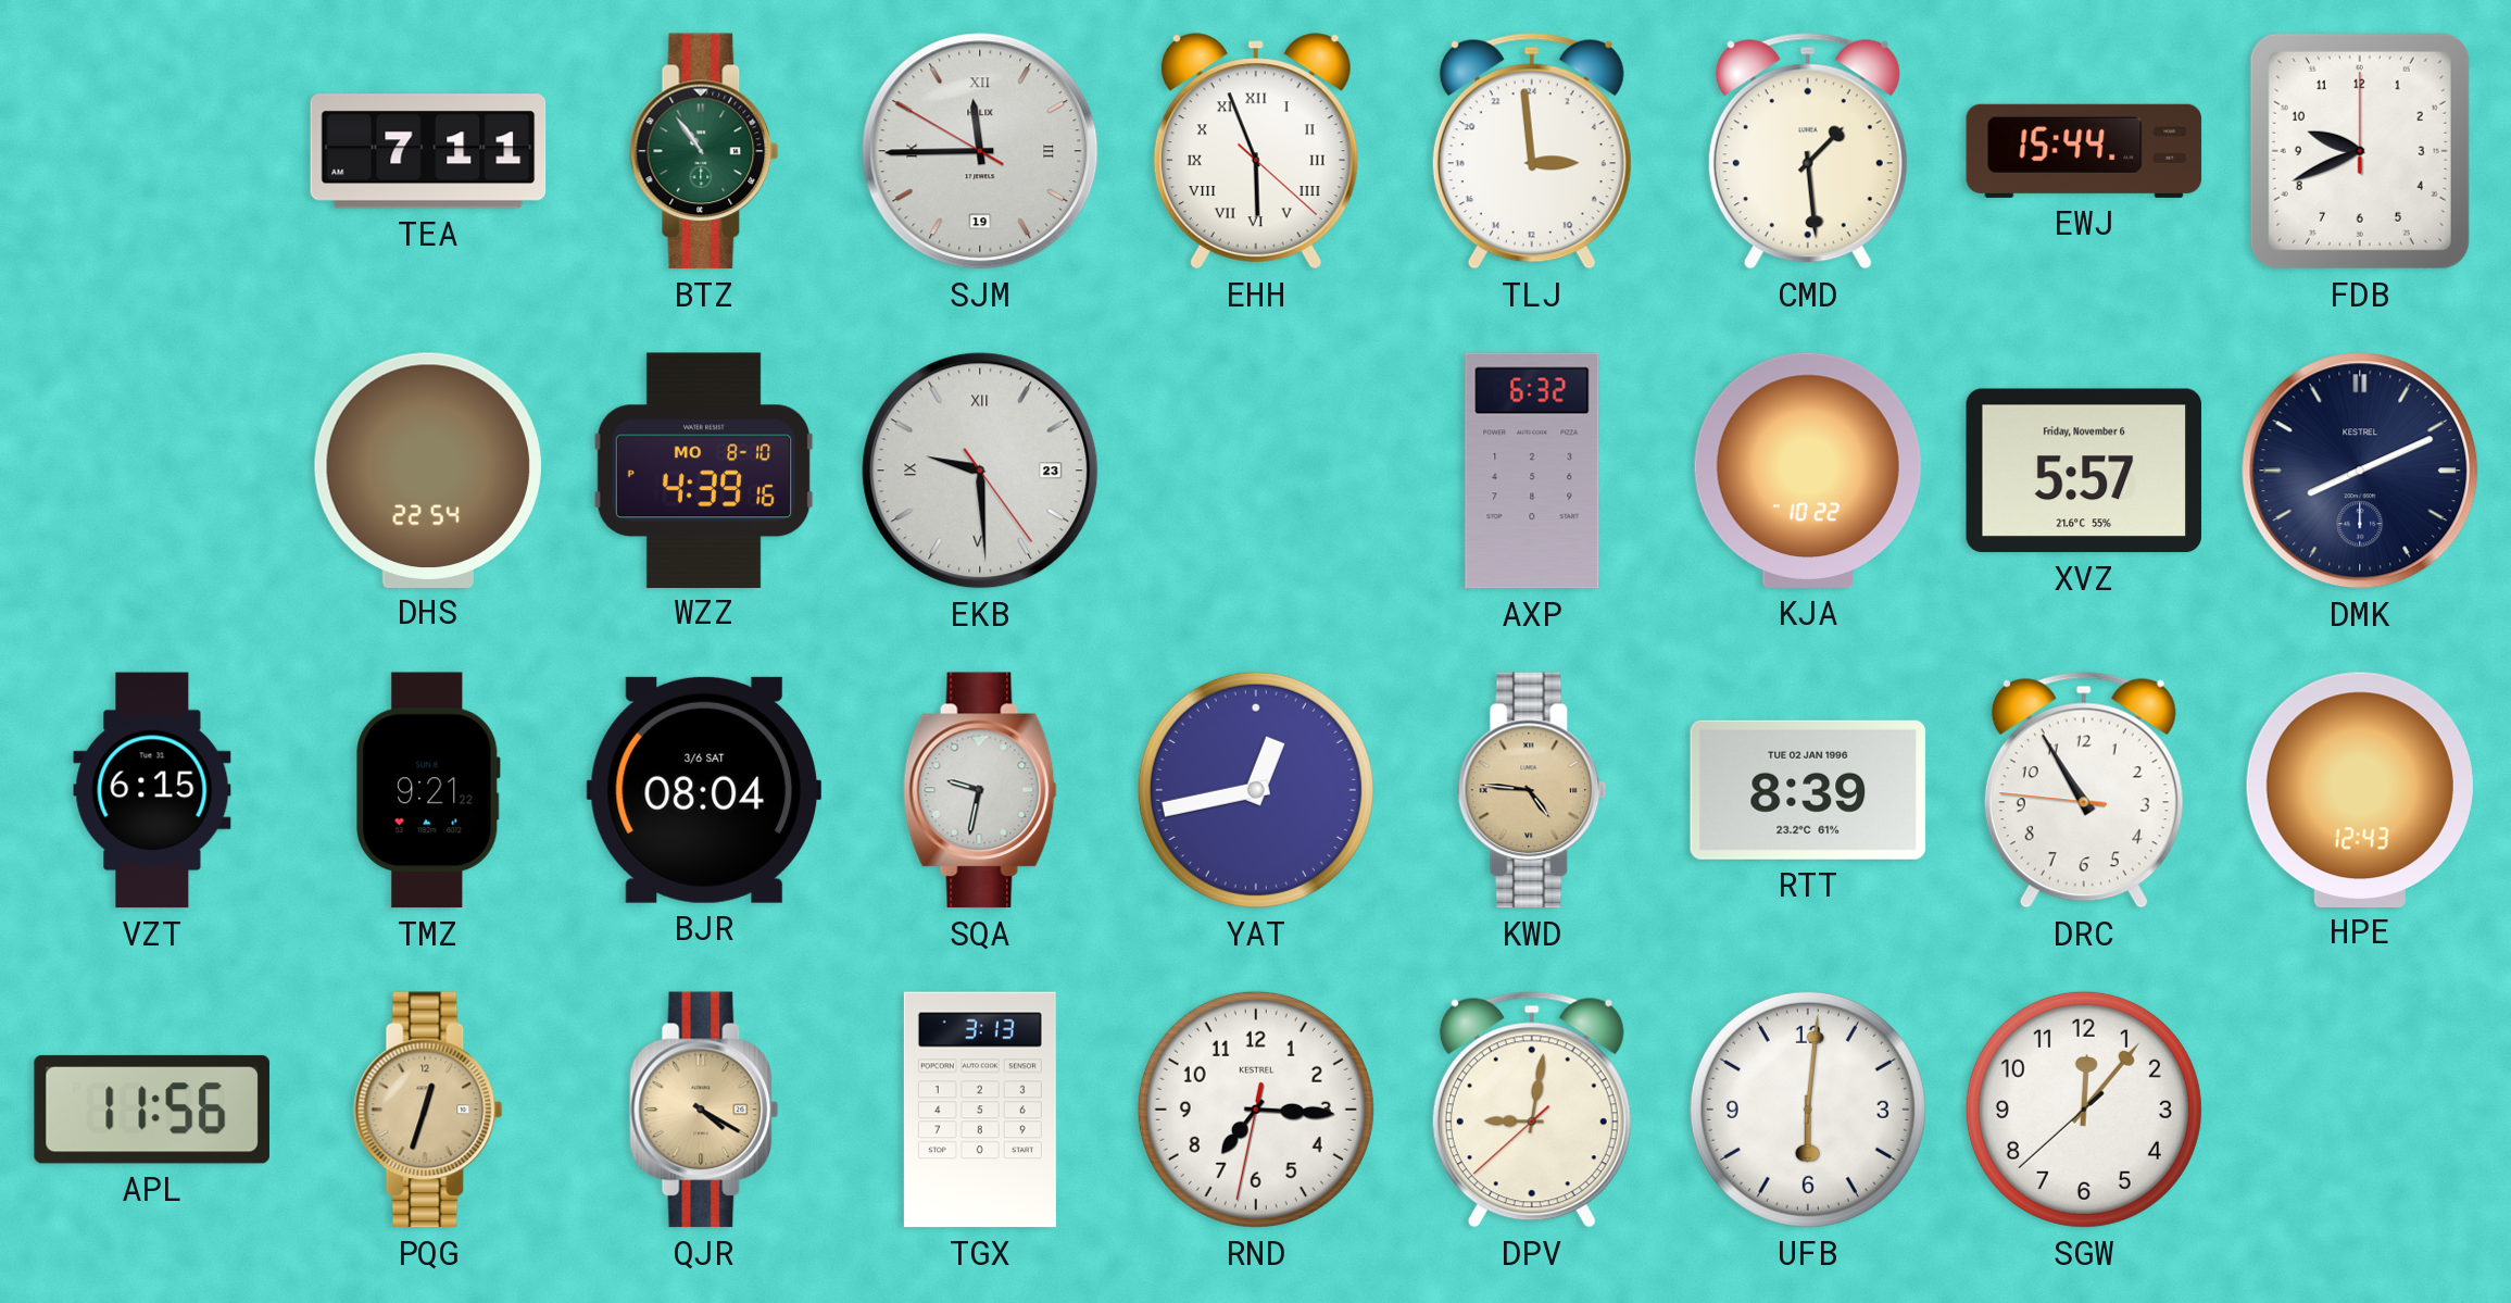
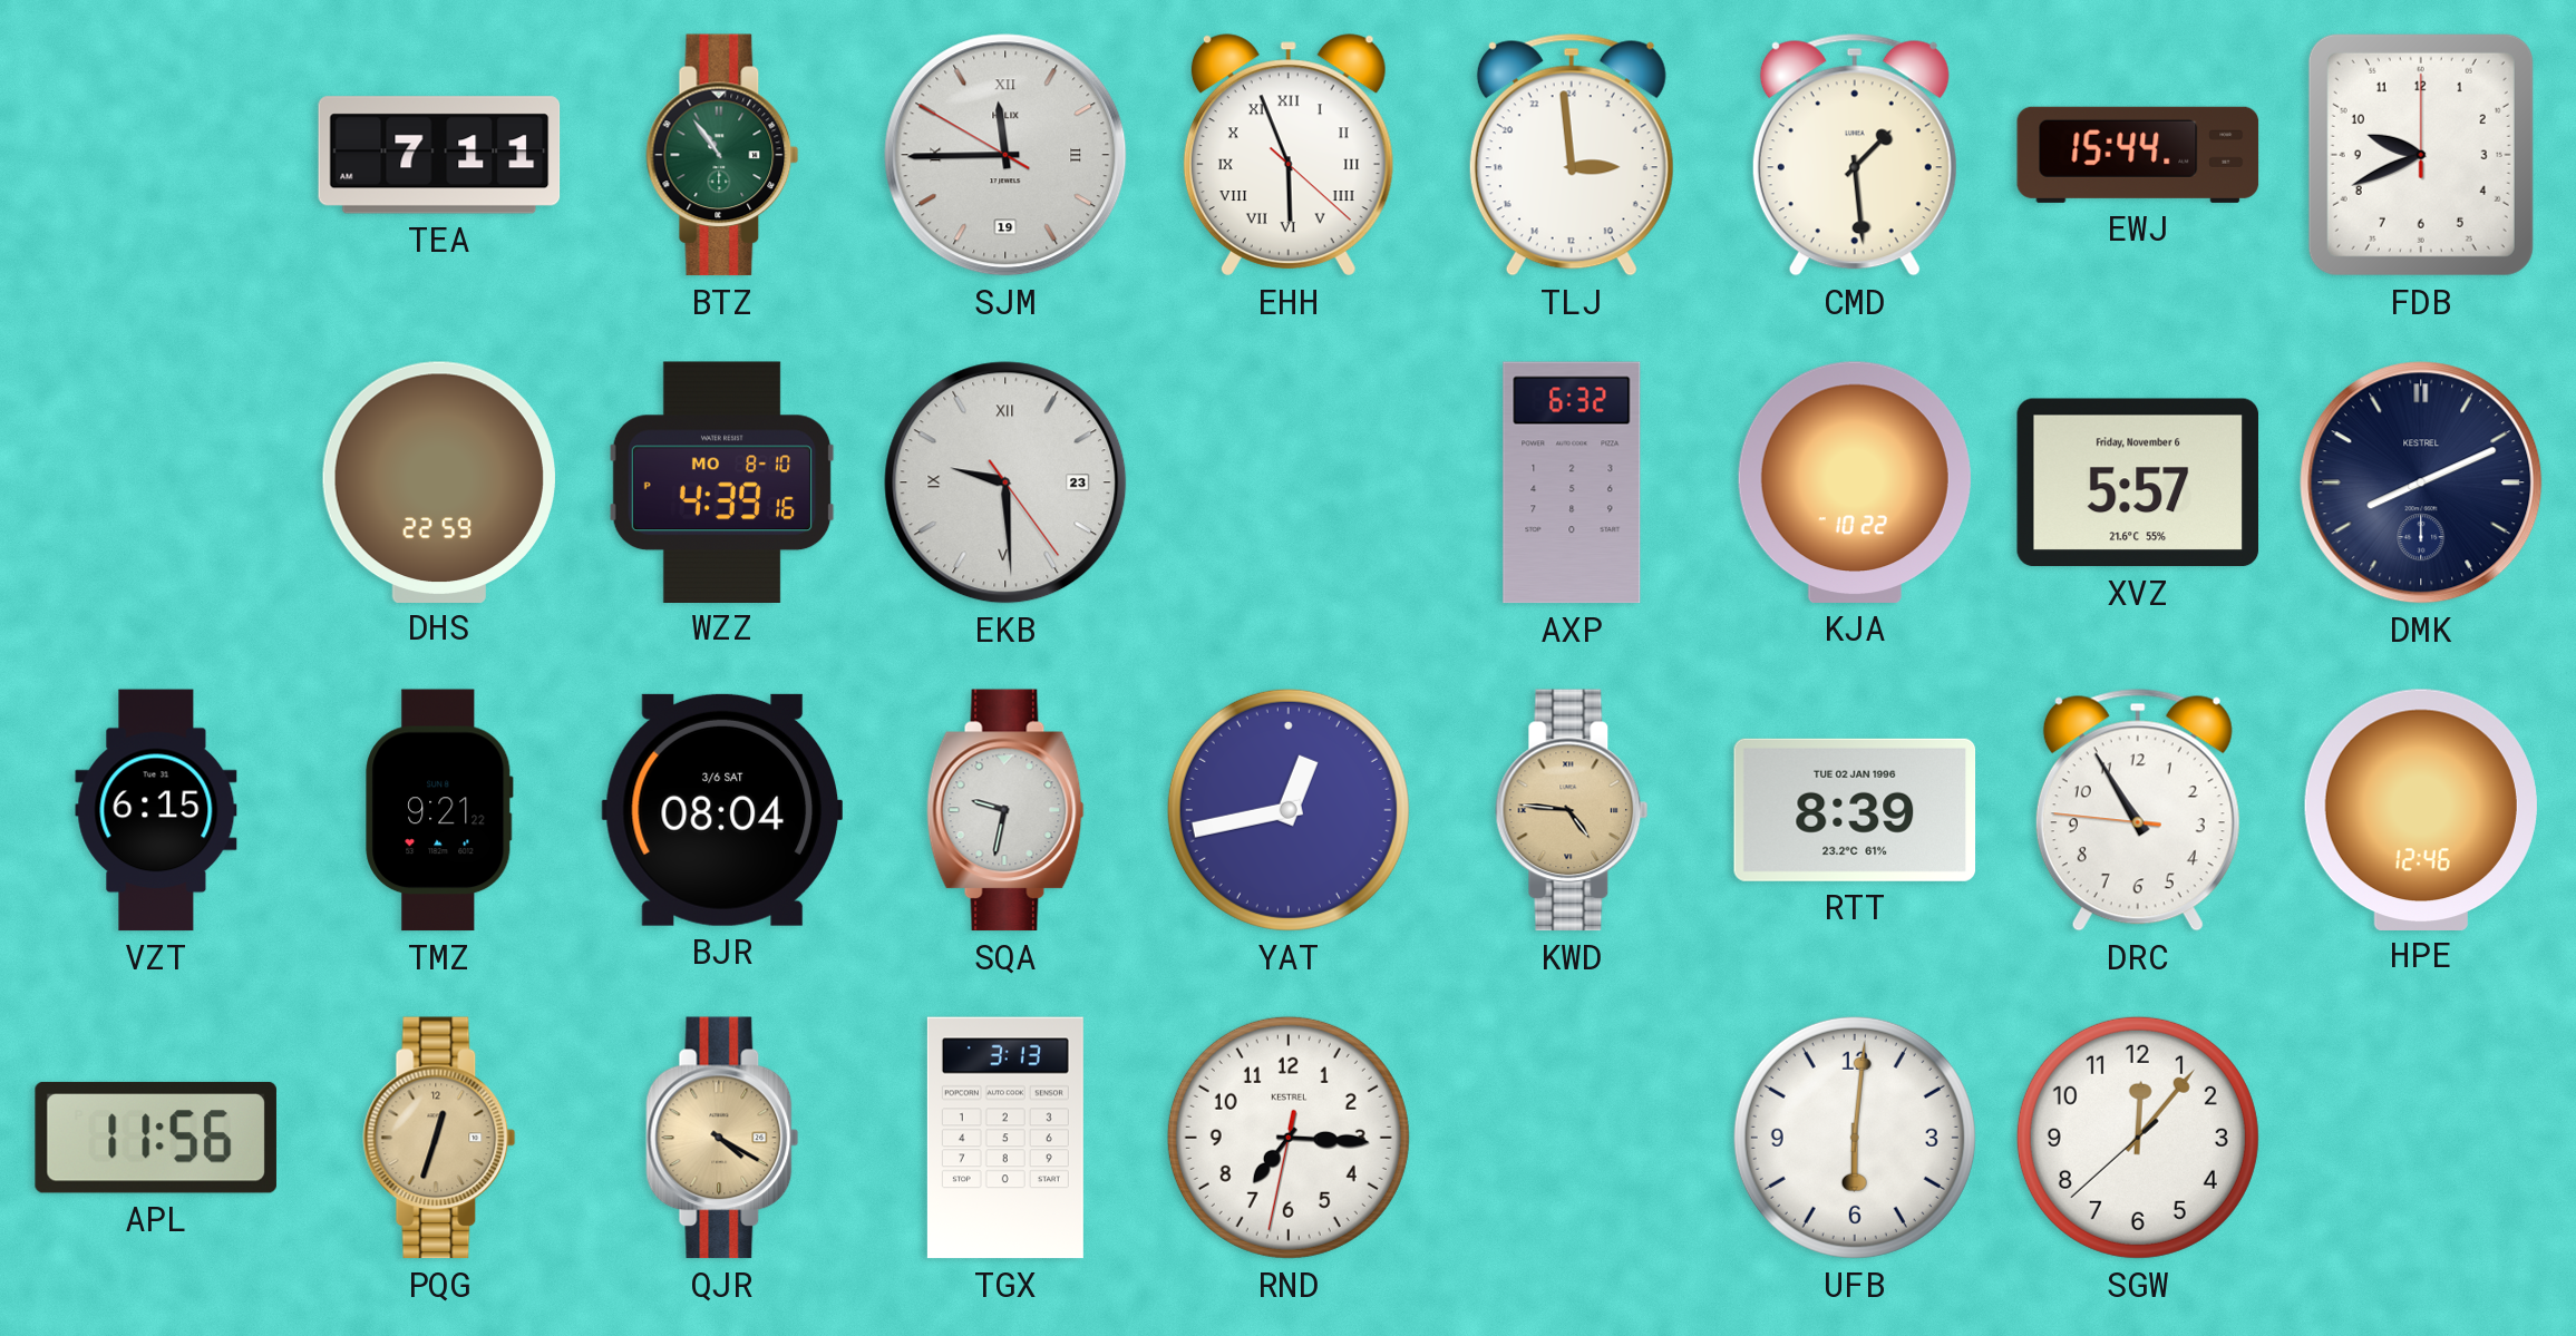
DHS: 22:54 -> 22:59 (439, 481)
HPE: 12:43 -> 12:46 (2421, 809)
DPV: 9:01 -> none (1532, 1110)
